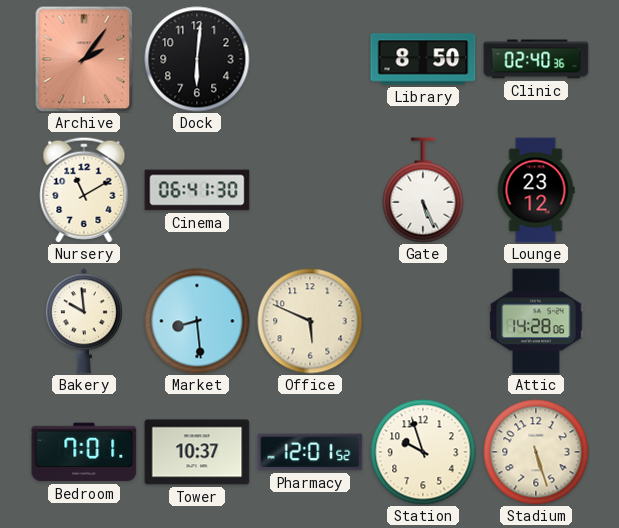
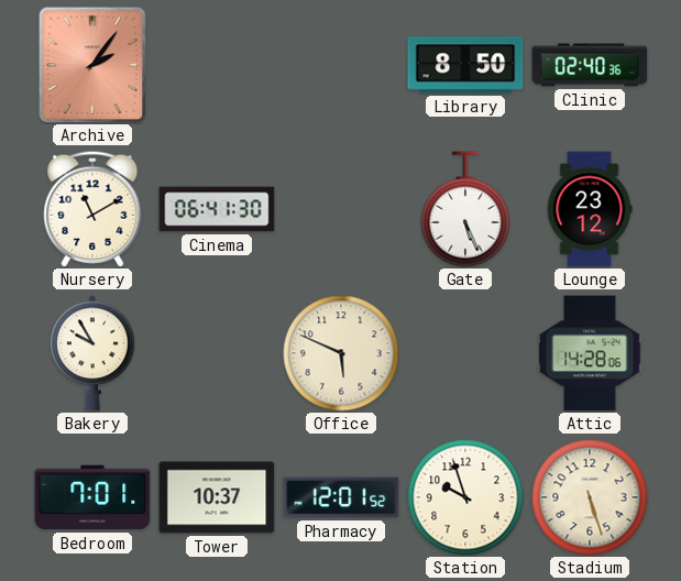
Dock: 6:01 -> none (197, 59)
Bakery: 9:59 -> 9:55 (92, 353)
Market: 8:29 -> none (197, 321)
